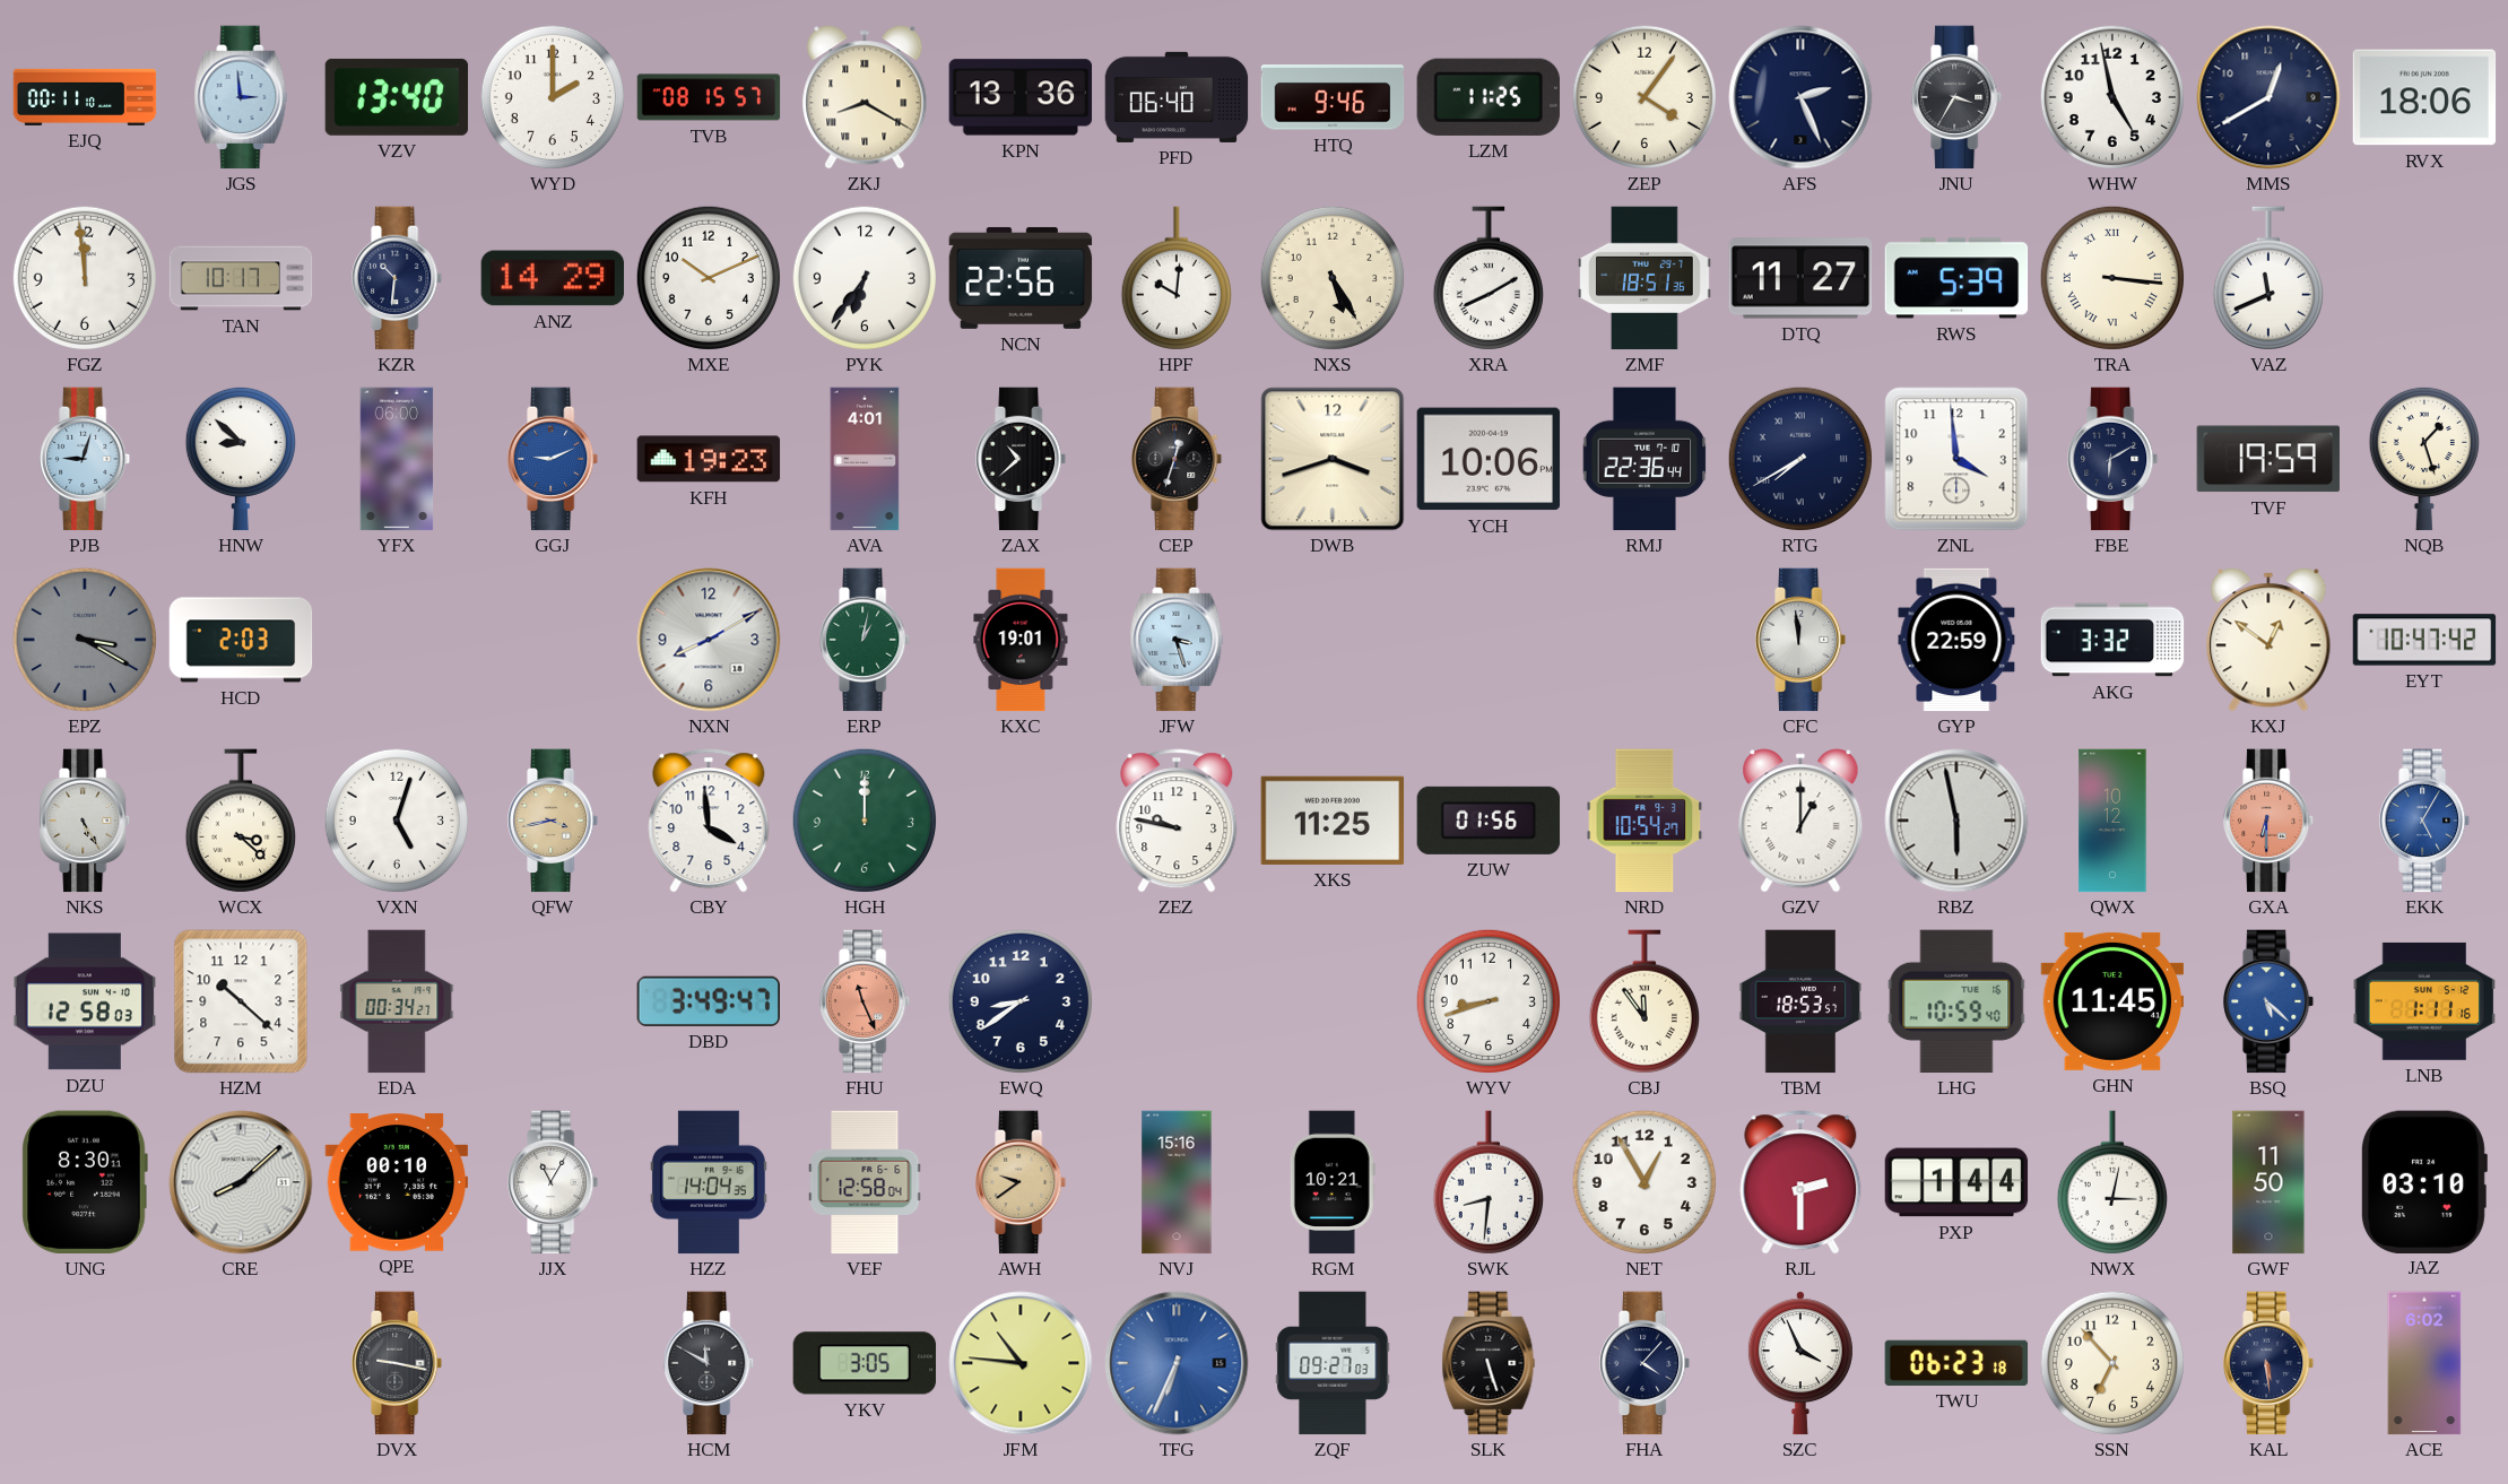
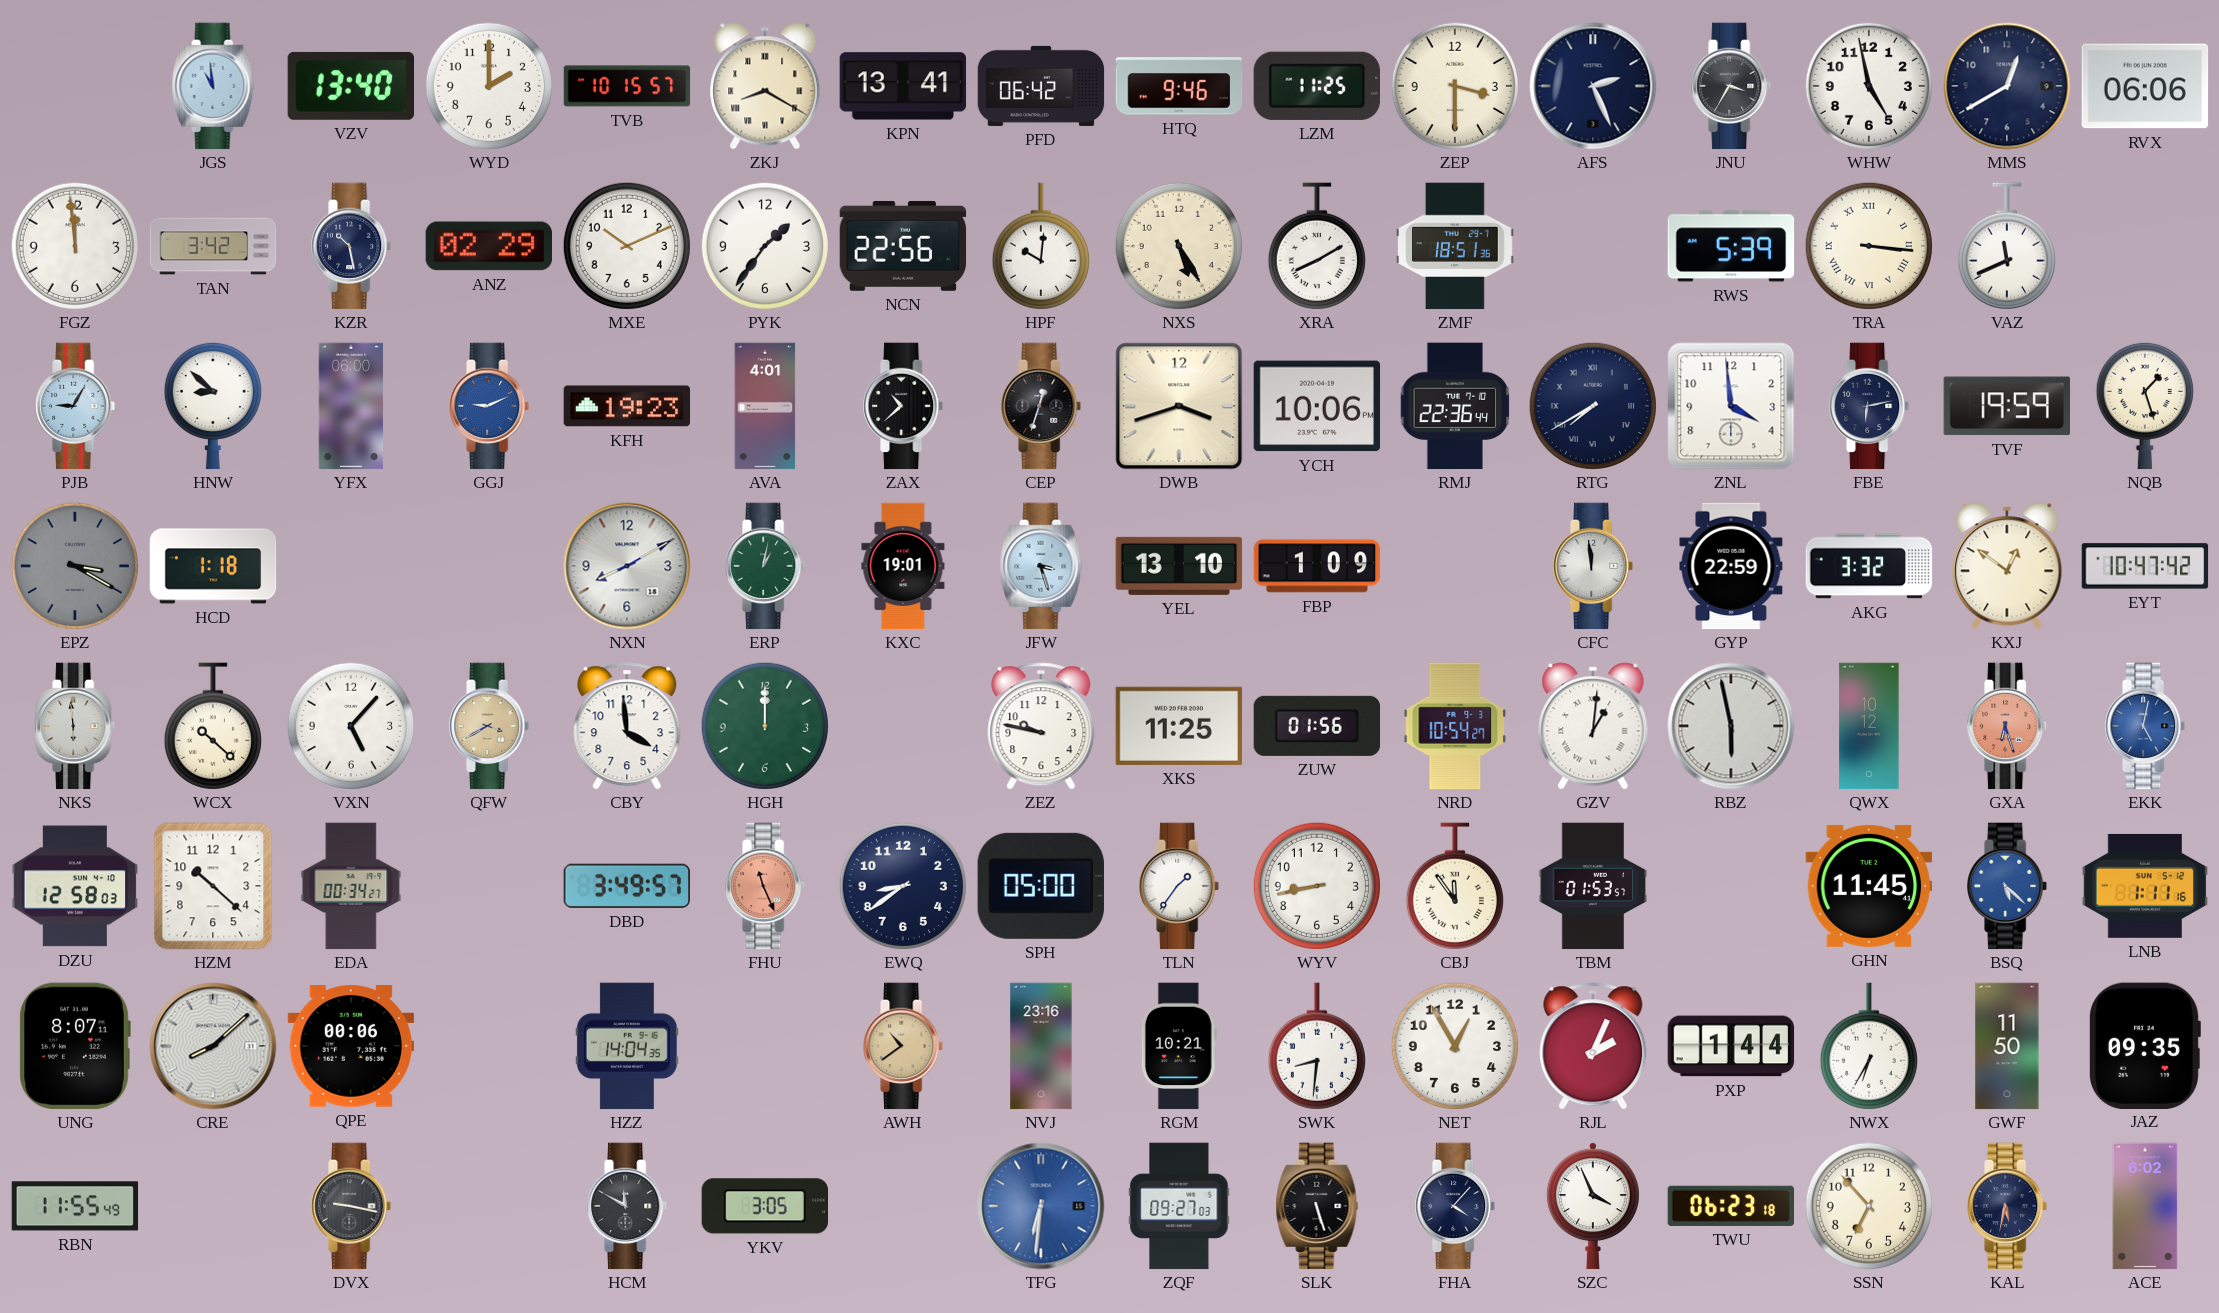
EJQ: 00:11 -> none (85, 97)
JGS: 2:59 -> 10:59 (213, 86)
TVB: 08:15 -> 10:15 (627, 86)
KPN: 13:36 -> 13:41 (903, 86)
PFD: 06:40 -> 06:42 (1041, 86)
ZEP: 4:06 -> 3:30 (1455, 86)
RVX: 18:06 -> 06:06 (2145, 86)
TAN: 10:17 -> 3:42 (213, 246)
KZR: 10:31 -> 10:28 (352, 246)
ANZ: 14:29 -> 02:29 (489, 246)
PYK: 6:36 -> 1:36 (765, 246)
DTQ: 11:27 -> none (1800, 278)
PJB: 9:03 -> 9:05 (76, 406)
FBE: 6:10 -> 6:13 (1870, 406)
HCD: 2:03 -> 1:18 (213, 566)
YEL: none -> 13:10 (1179, 566)
FBP: none -> 1:09 (1317, 566)
NKS: 5:25 -> 5:59 (76, 726)
WCX: 3:22 -> 10:22 (213, 726)
VXN: 5:03 -> 5:07 (351, 726)
QFW: 3:43 -> 3:40 (490, 726)
GZV: 1:00 -> 1:01 (1593, 726)
GXA: 6:30 -> 6:27 (2008, 726)
EKK: 5:05 -> 5:02 (2146, 726)
DBD: 3:49:47 -> 3:49:57 (626, 886)
SPH: none -> 05:00 (1041, 886)
TLN: none -> 1:36 (1180, 886)
WYV: 8:42 -> 8:43 (1317, 886)
TBM: 18:53 -> 01:53 (1593, 886)
LHG: 10:59 -> none (1956, 1001)
UNG: 8:30 -> 8:07 (75, 1046)
QPE: 00:10 -> 00:06 (351, 1046)
JJX: 11:05 -> none (554, 1182)
VEF: 12:58 -> none (865, 1182)
AWH: 9:39 -> 10:39 (904, 1046)
NVJ: 15:16 -> 23:16 (1041, 1046)
RJL: 2:30 -> 2:04 (1593, 1046)
NWX: 3:02 -> 6:35 (1869, 1046)
JAZ: 03:10 -> 09:35 (2144, 1045)
RBN: none -> 11:55 (75, 1206)
JFM: 10:46 -> none (1021, 1363)
TFG: 6:34 -> 6:31 (1041, 1206)
KAL: 5:29 -> 5:32 (2008, 1206)
